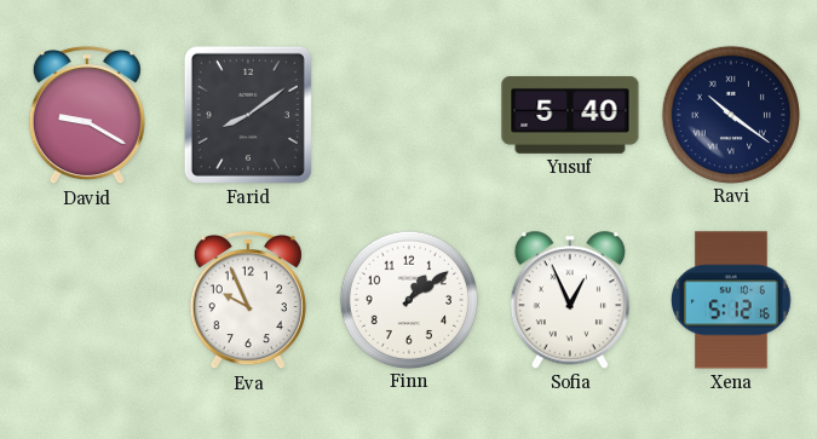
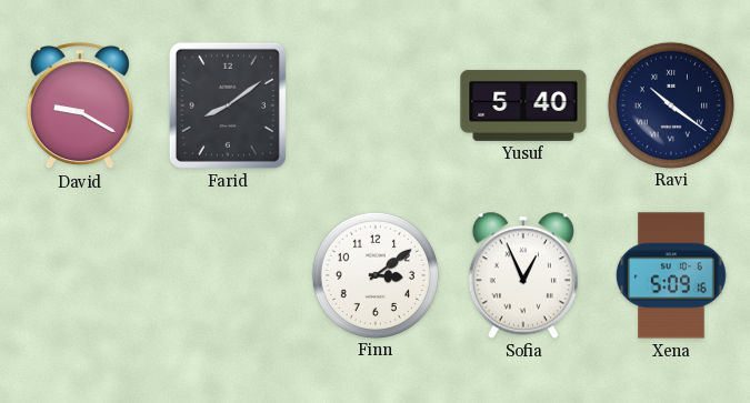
Eva: 9:56 -> none (248, 300)
Finn: 1:09 -> 3:09 (374, 274)
Xena: 5:12 -> 5:09 (672, 275)
